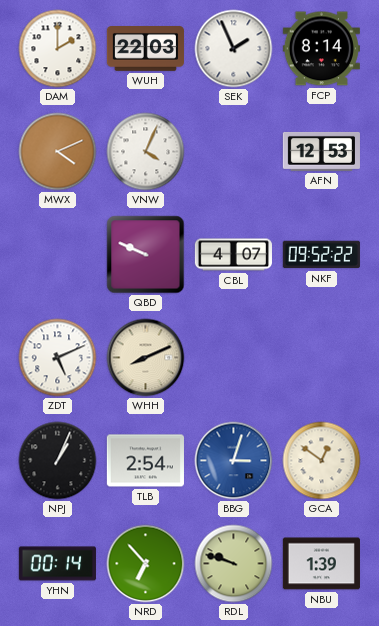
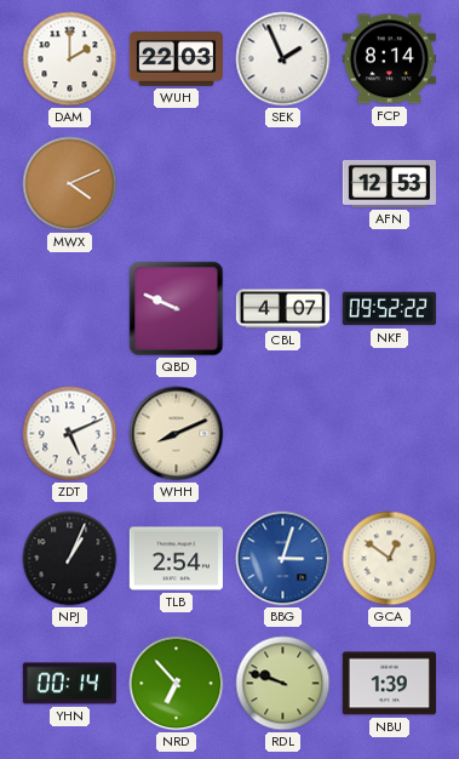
VNW: 4:04 -> none (146, 152)
